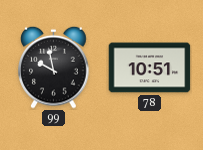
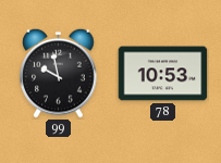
78: 10:51 -> 10:53 (163, 74)
